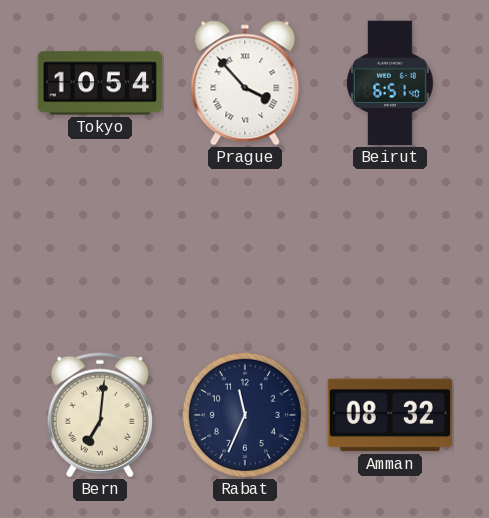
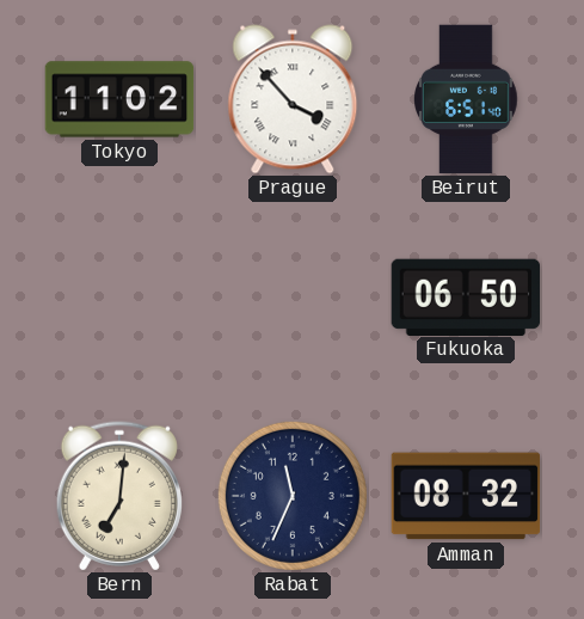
Tokyo: 10:54 -> 11:02 (119, 99)
Fukuoka: none -> 06:50 (465, 296)
